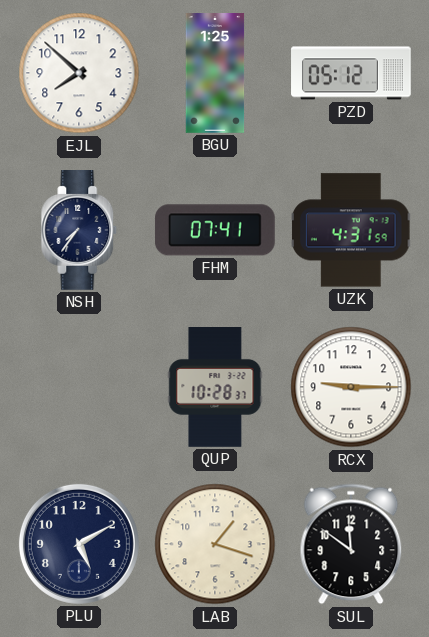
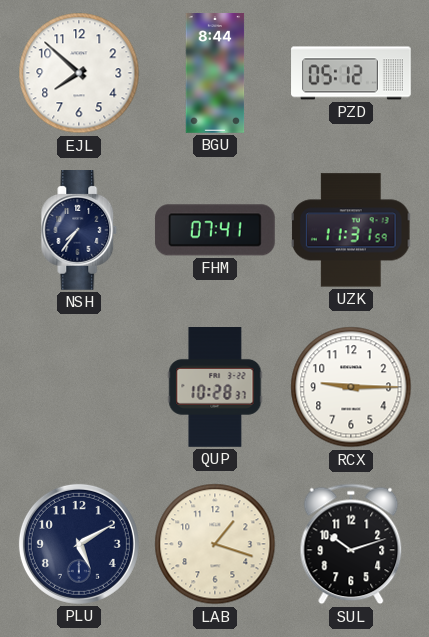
BGU: 1:25 -> 8:44 (215, 73)
UZK: 4:31 -> 11:31 (351, 230)
SUL: 11:51 -> 10:12 (351, 544)
